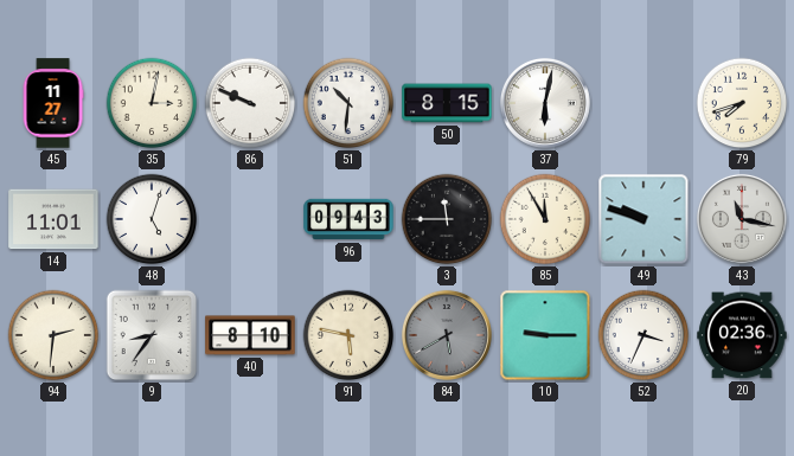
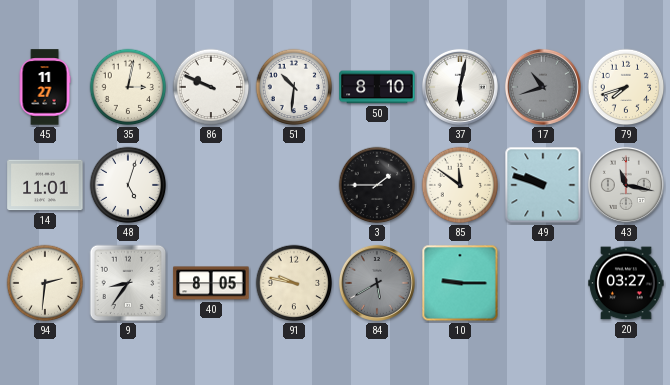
50: 8:15 -> 8:10 (377, 87)
17: none -> 10:42 (543, 87)
96: 09:43 -> none (348, 219)
3: 11:45 -> 1:45 (377, 185)
85: 11:55 -> 11:51 (460, 185)
40: 8:10 -> 8:05 (211, 283)
91: 5:47 -> 9:47 (294, 283)
52: 3:34 -> none (643, 335)
20: 02:36 -> 03:27 (626, 283)
